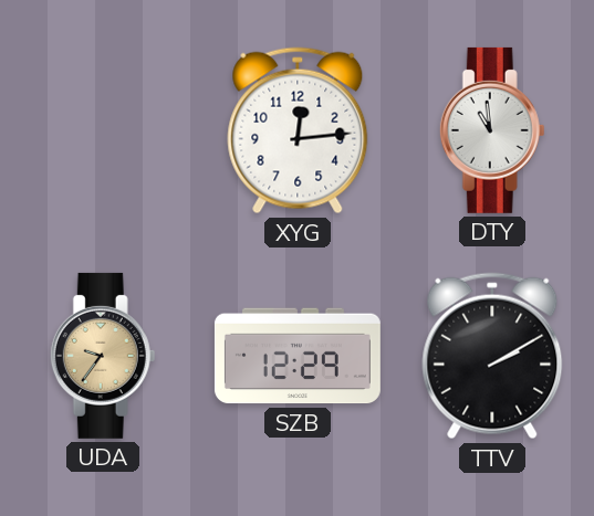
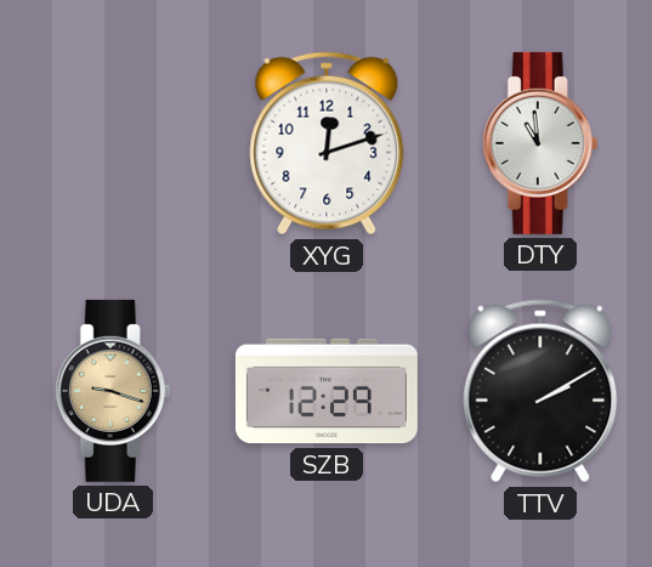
XYG: 12:14 -> 12:12 (327, 143)
UDA: 9:36 -> 9:18 (113, 391)
